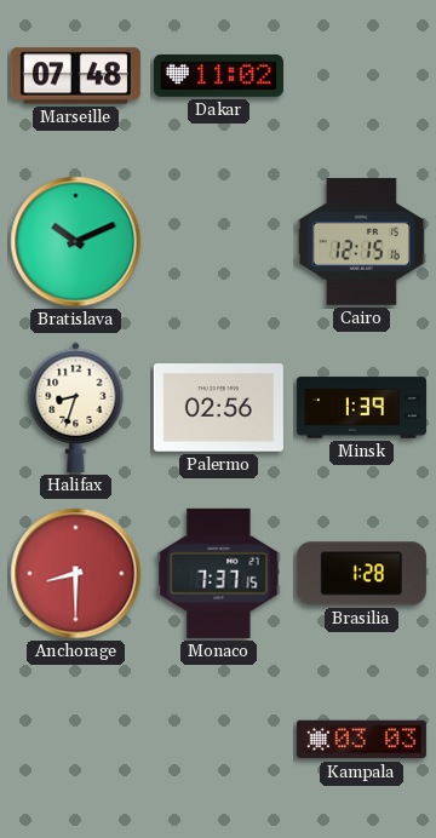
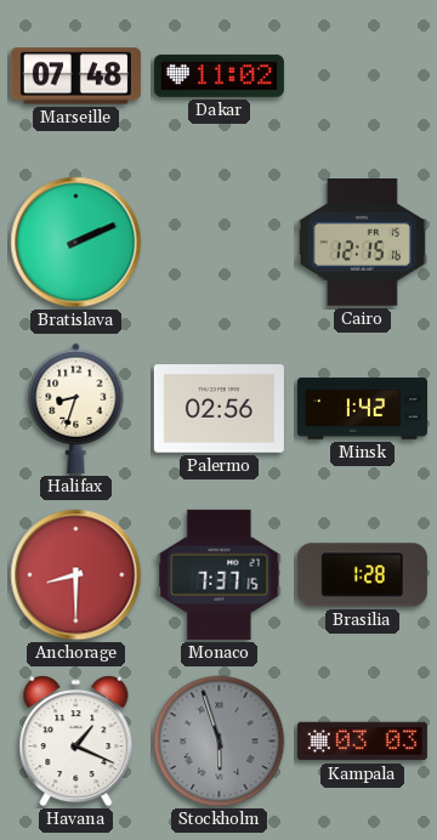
Bratislava: 10:11 -> 2:11 (76, 243)
Minsk: 1:39 -> 1:42 (362, 409)
Havana: none -> 1:19 (76, 742)
Stockholm: none -> 5:57 (220, 742)
